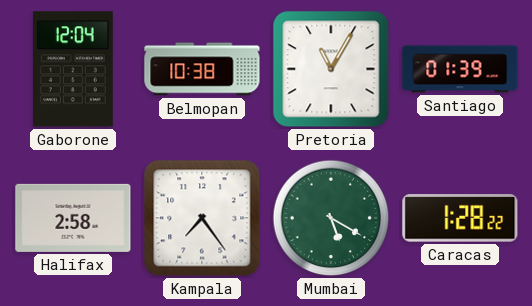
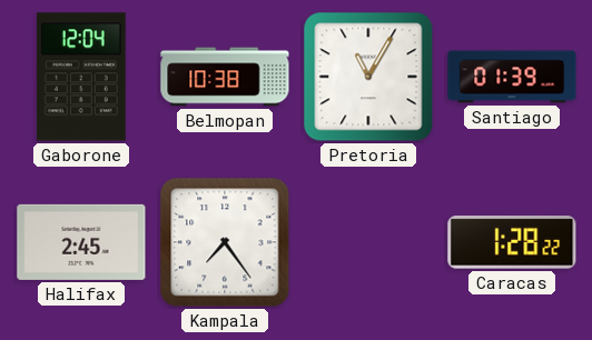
Halifax: 2:58 -> 2:45 (81, 242)
Mumbai: 5:20 -> none (331, 218)
